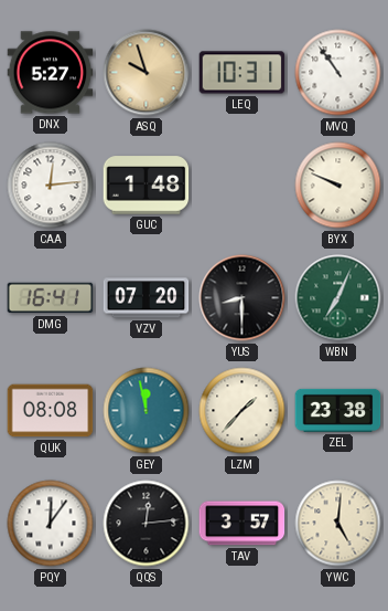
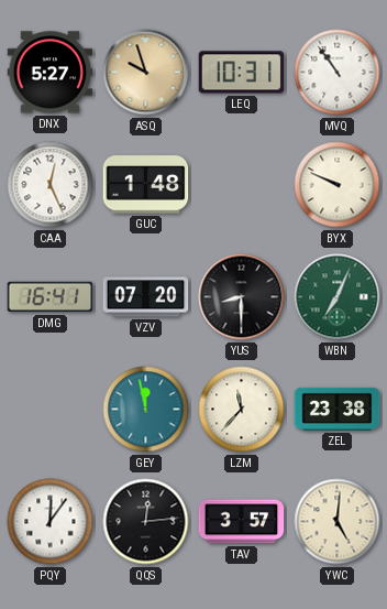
CAA: 12:14 -> 12:26 (51, 185)
QUK: 08:08 -> none (51, 411)
LZM: 1:37 -> 11:37 (242, 410)
